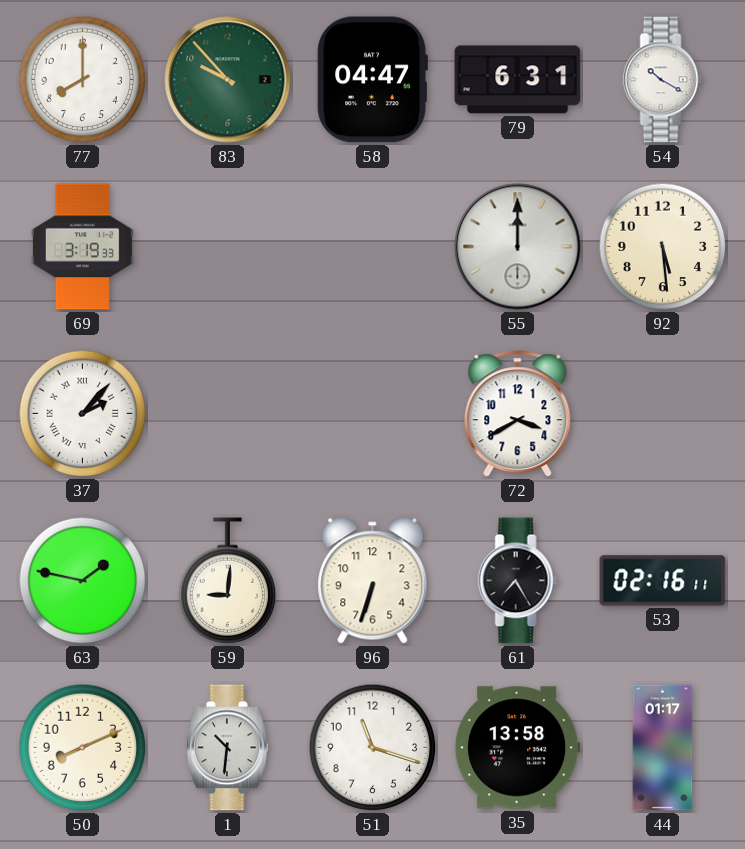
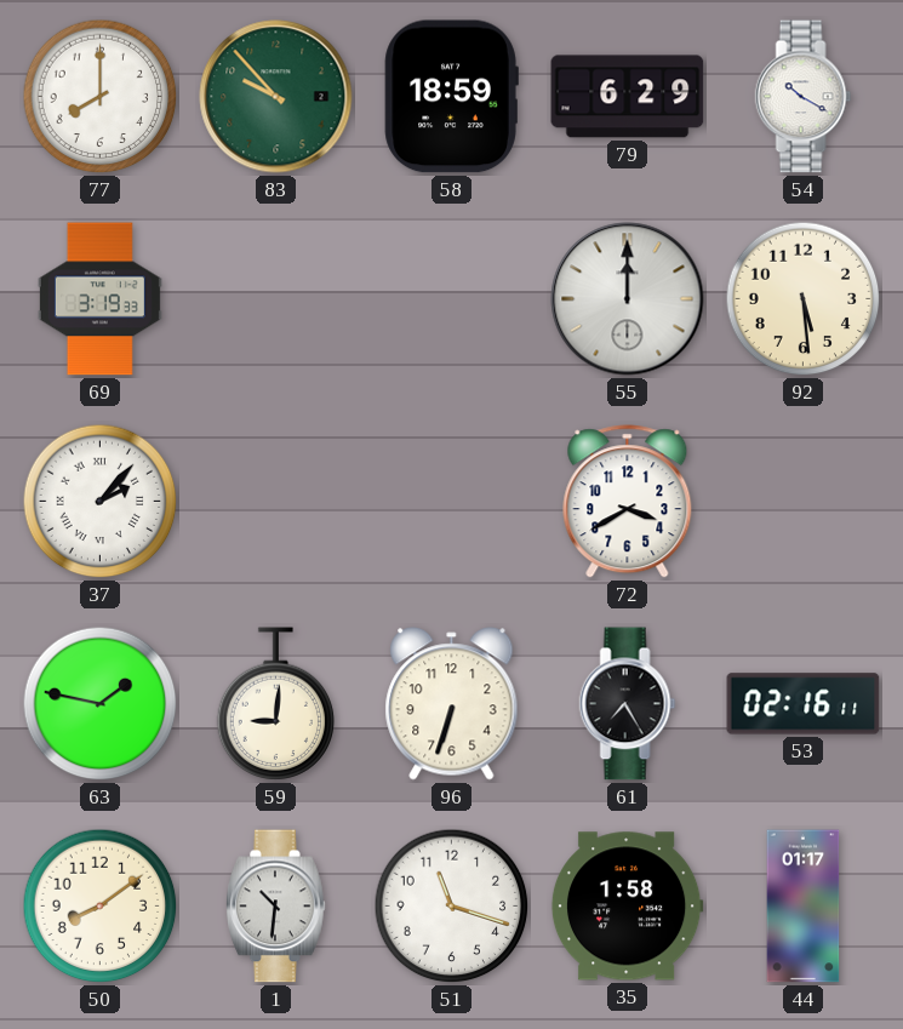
58: 04:47 -> 18:59 (451, 97)
79: 6:31 -> 6:29 (628, 97)
50: 8:11 -> 8:09 (101, 907)
35: 13:58 -> 1:58 (627, 907)
